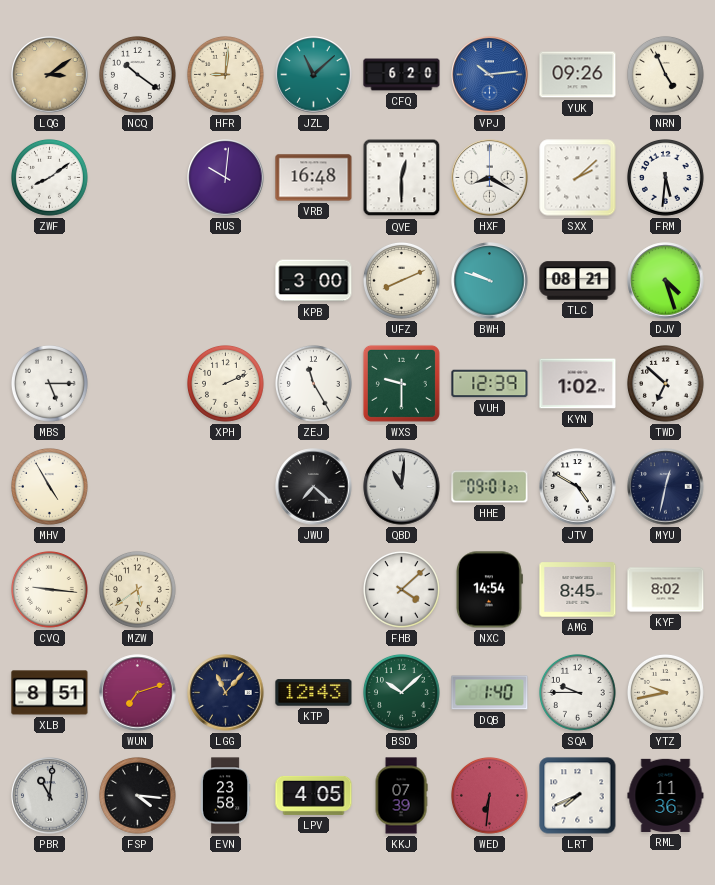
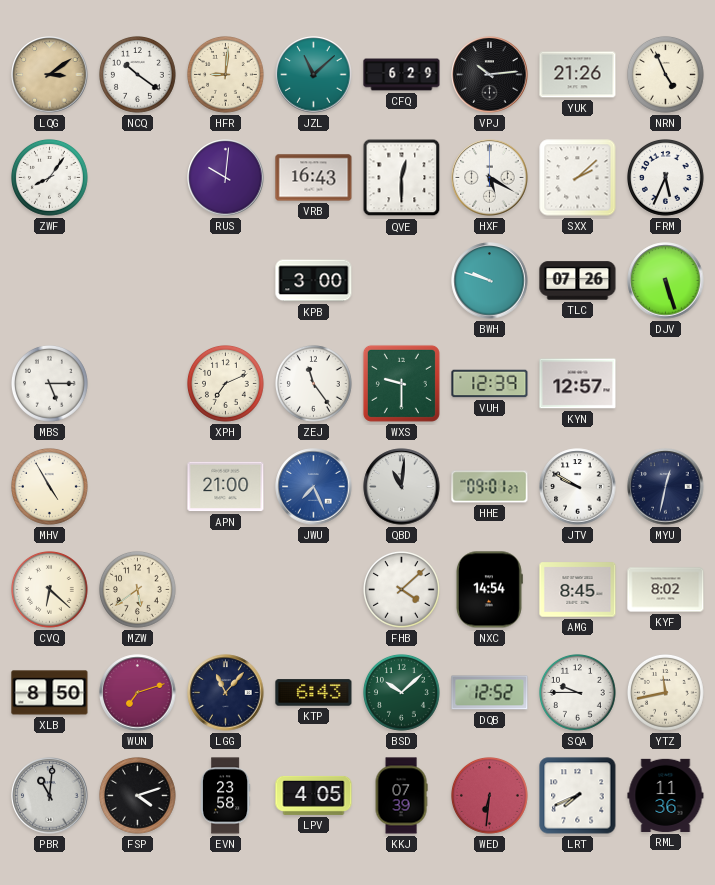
CFQ: 6:20 -> 6:29 (402, 75)
VPJ dial: blue -> black (490, 75)
YUK: 09:26 -> 21:26 (578, 75)
ZWF: 8:09 -> 8:06 (50, 178)
VRB: 16:48 -> 16:43 (314, 178)
HXF: 8:20 -> 5:20 (490, 178)
FRM: 5:31 -> 5:34 (666, 178)
UFZ: 8:11 -> none (402, 281)
TLC: 08:21 -> 07:26 (578, 281)
DJV: 4:27 -> 5:27 (666, 281)
XPH: 2:11 -> 7:11 (226, 384)
ZEJ: 11:25 -> 11:24 (314, 384)
KYN: 1:02 -> 12:57 (578, 384)
TWD: 6:52 -> none (666, 384)
APN: none -> 21:00 (226, 487)
JWU: 7:22 -> 7:26 (314, 487)
JWU dial: black -> blue (314, 487)
JTV: 4:50 -> 9:50 (578, 487)
CVQ: 9:16 -> 6:22 (50, 590)
XLB: 8:51 -> 8:50 (50, 693)
KTP: 12:43 -> 6:43 (314, 693)
DQB: 1:40 -> 12:52 (490, 693)
YTZ: 9:43 -> 11:43 (666, 693)
FSP: 4:16 -> 4:12 (138, 796)
